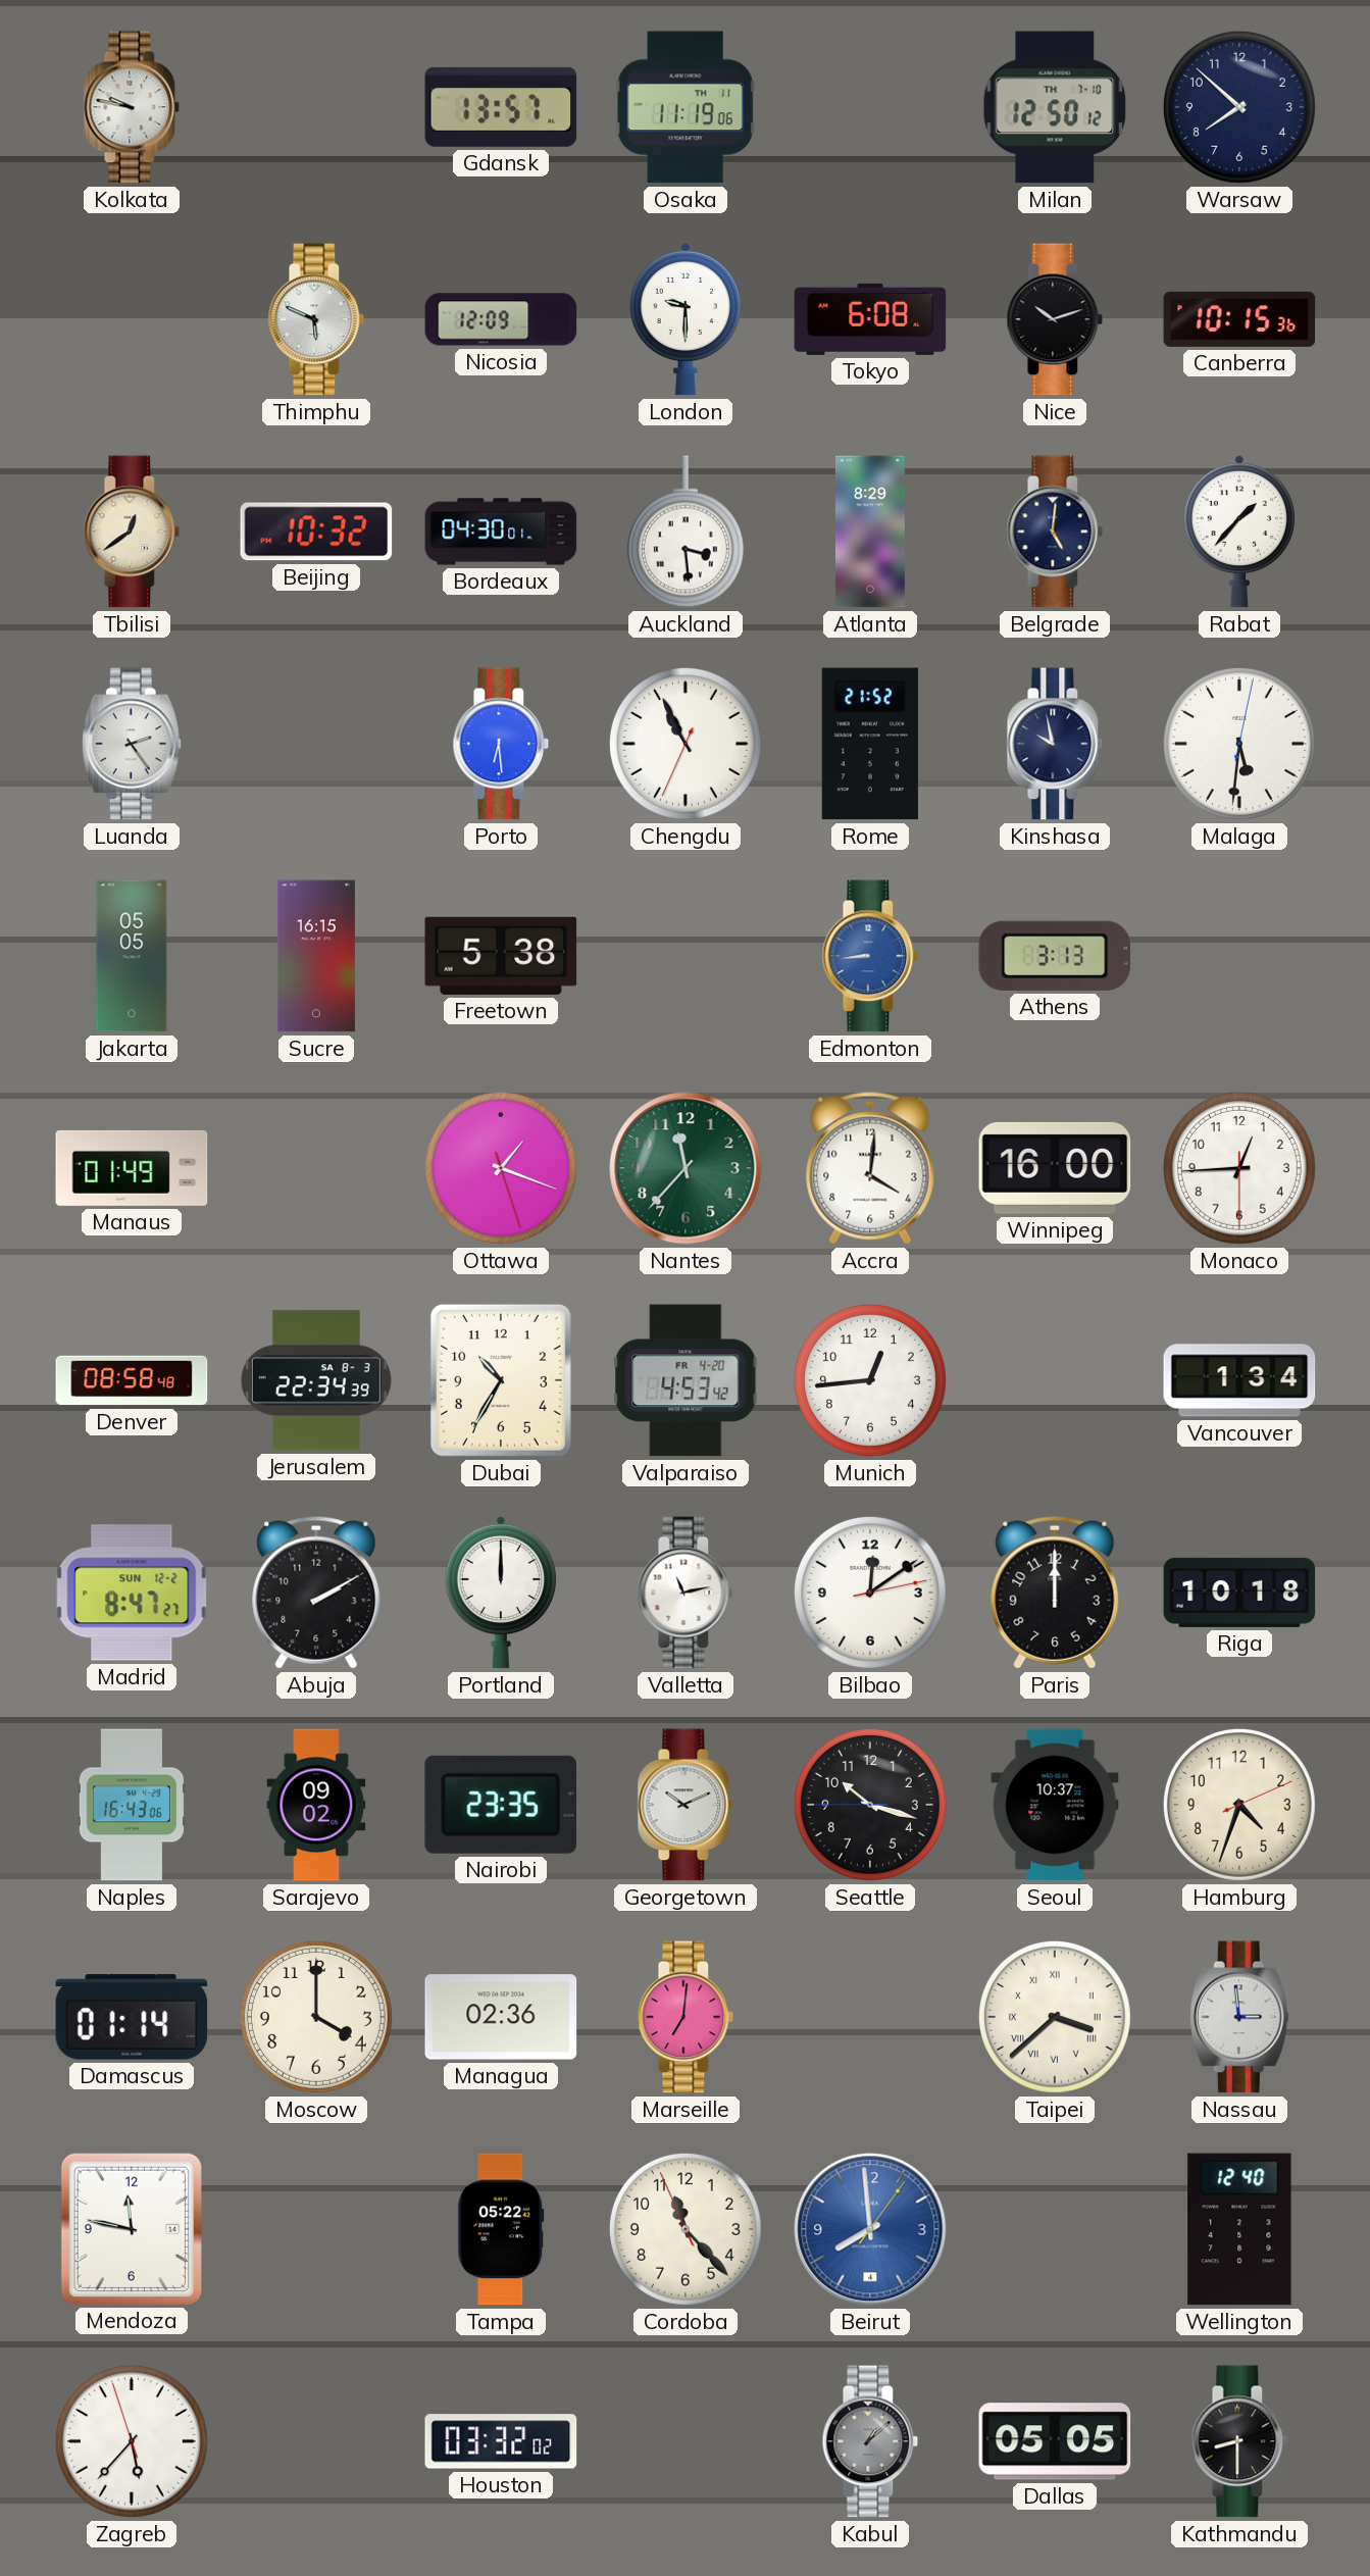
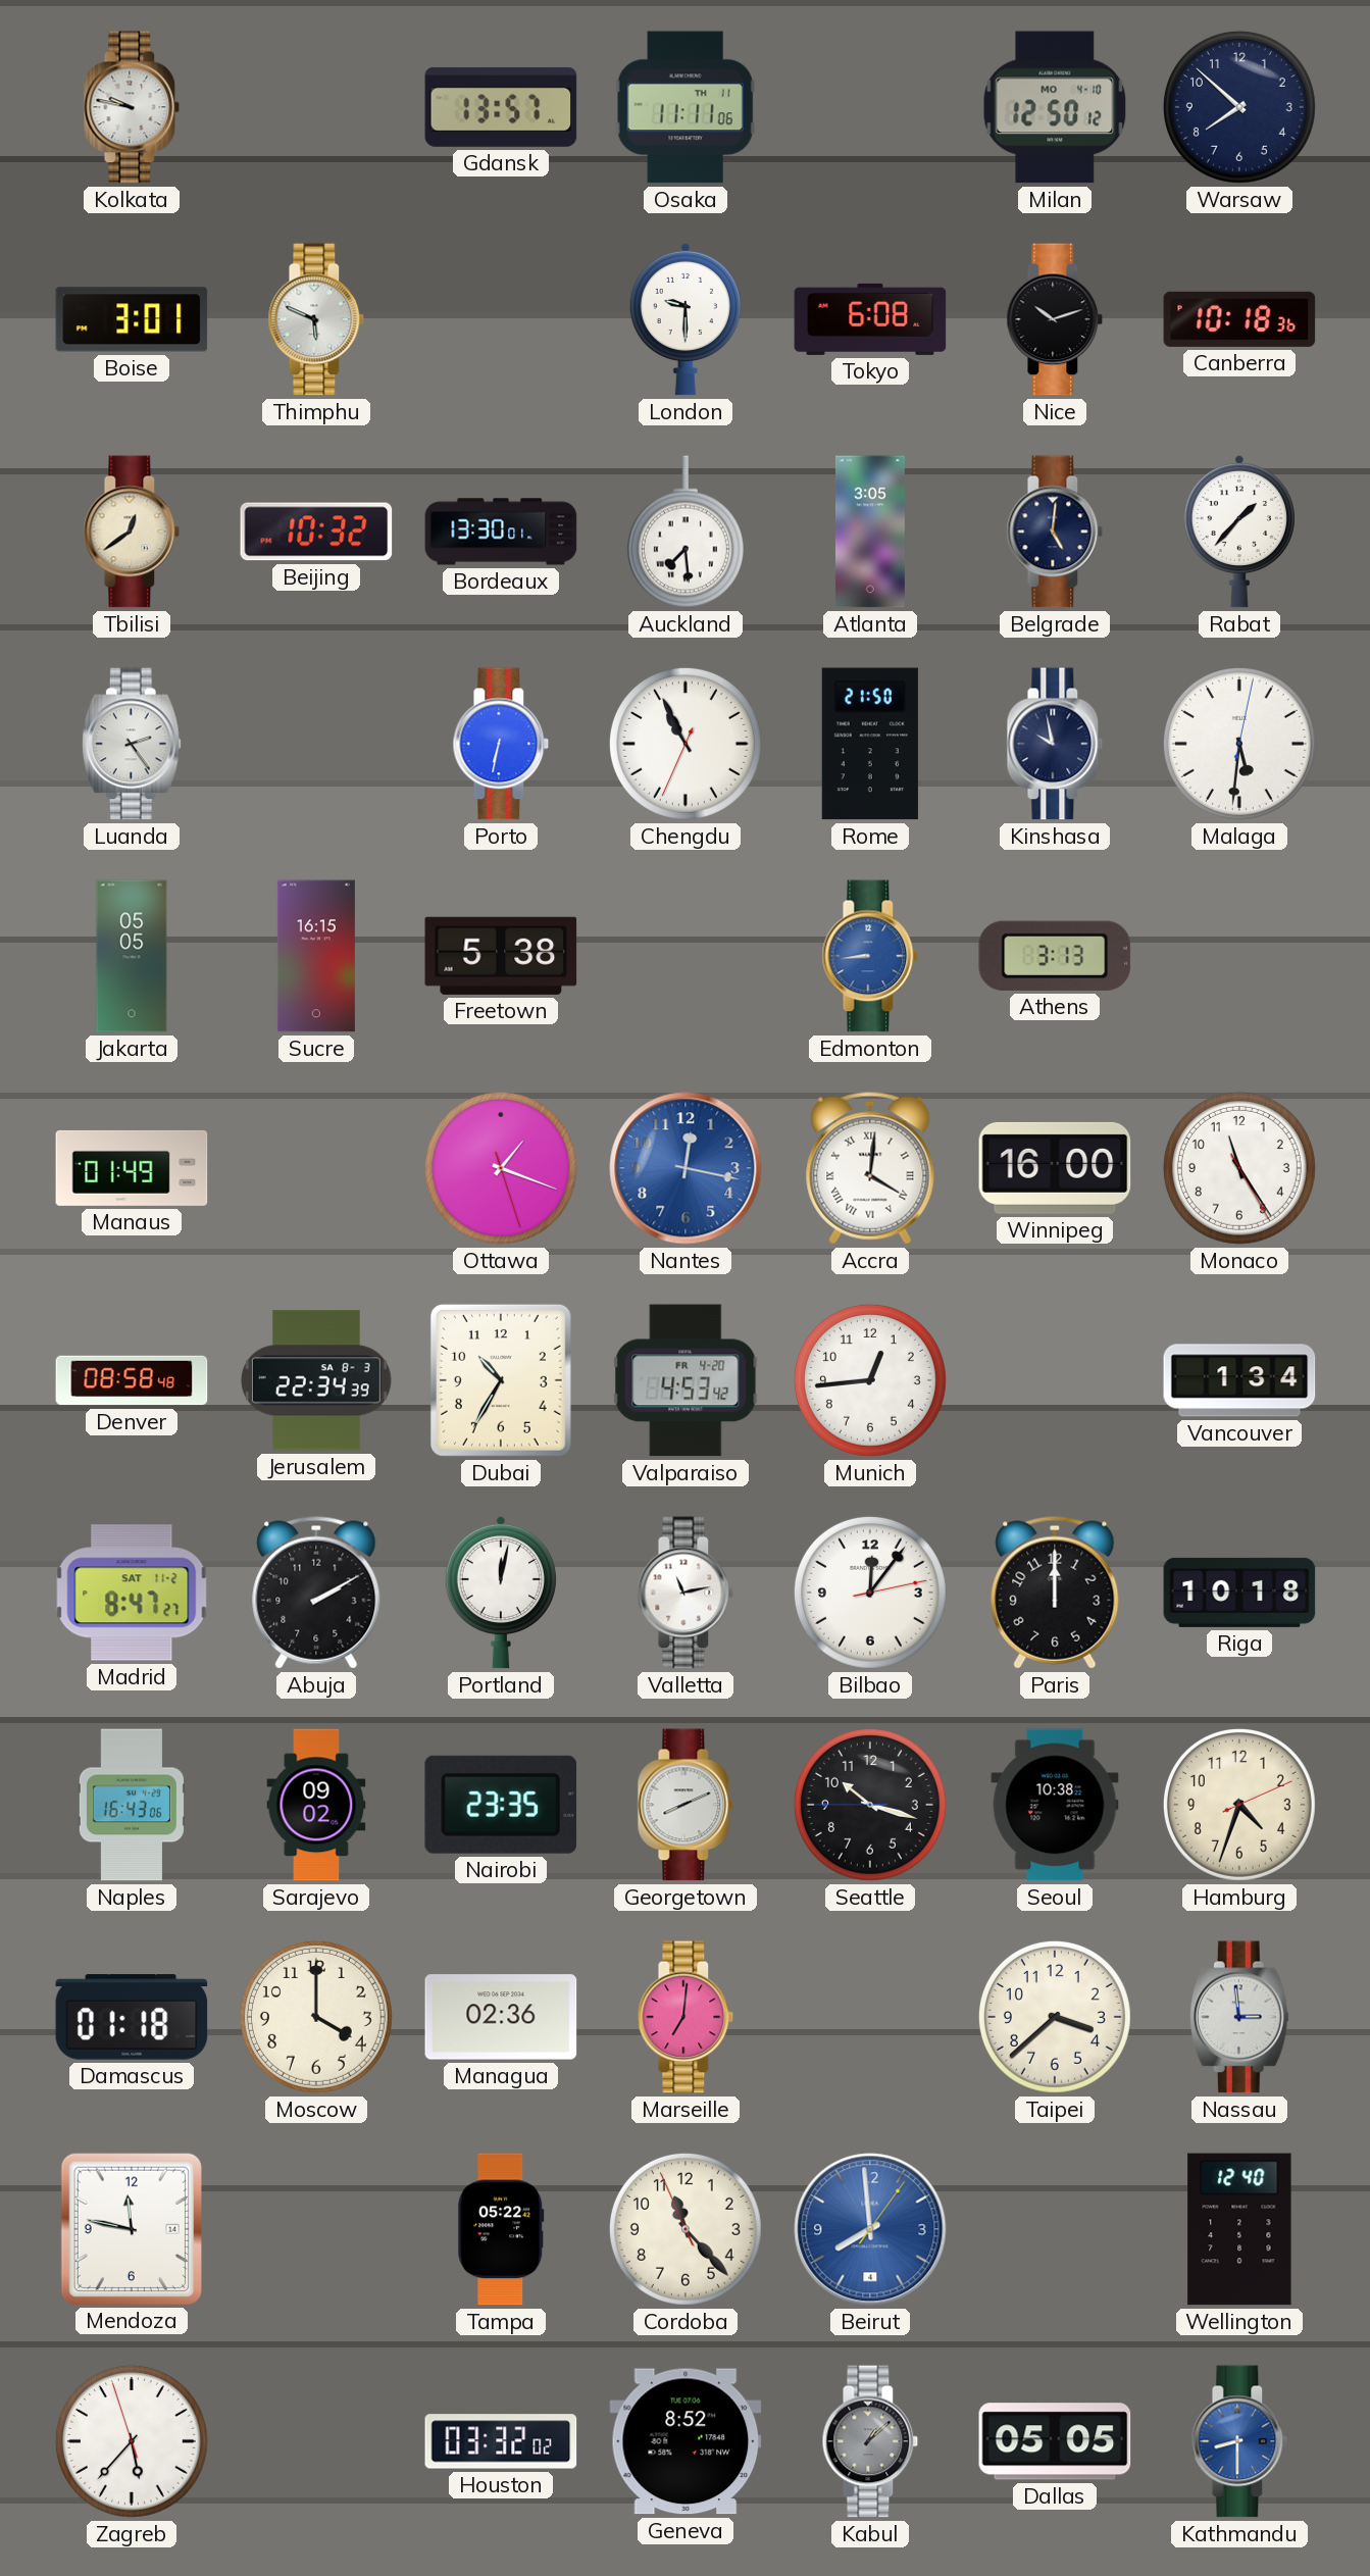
Osaka: 11:19 -> 11:11 (686, 107)
Milan date: TH 7-10 -> MO 4-10 (1055, 107)
Boise: none -> 3:01 (132, 319)
Nicosia: 12:09 -> none (501, 319)
Canberra: 10:15 -> 10:18 (1239, 319)
Bordeaux: 04:30 -> 13:30 (501, 532)
Auckland: 3:29 -> 7:29 (686, 532)
Atlanta: 8:29 -> 3:05 (870, 532)
Porto: 6:29 -> 6:32 (501, 744)
Rome: 21:52 -> 21:50 (870, 744)
Nantes: 11:37 -> 12:17 (686, 1168)
Nantes dial: green -> blue (686, 1168)
Accra numerals: Arabic -> Roman (870, 1168)
Monaco: 12:44 -> 11:24 (1239, 1168)
Madrid date: SUN 12-2 -> SAT 11-2 (132, 1593)
Portland: 12:00 -> 12:02 (501, 1593)
Bilbao: 12:09 -> 12:06 (870, 1593)
Georgetown: 10:11 -> 8:11 (686, 1805)
Seoul: 10:37 -> 10:38 (1055, 1805)
Damascus: 01:14 -> 01:18 (132, 2017)
Taipei numerals: Roman -> Arabic (1055, 2017)
Geneva: none -> 8:52 (686, 2441)
Kathmandu dial: black -> blue (1239, 2441)
